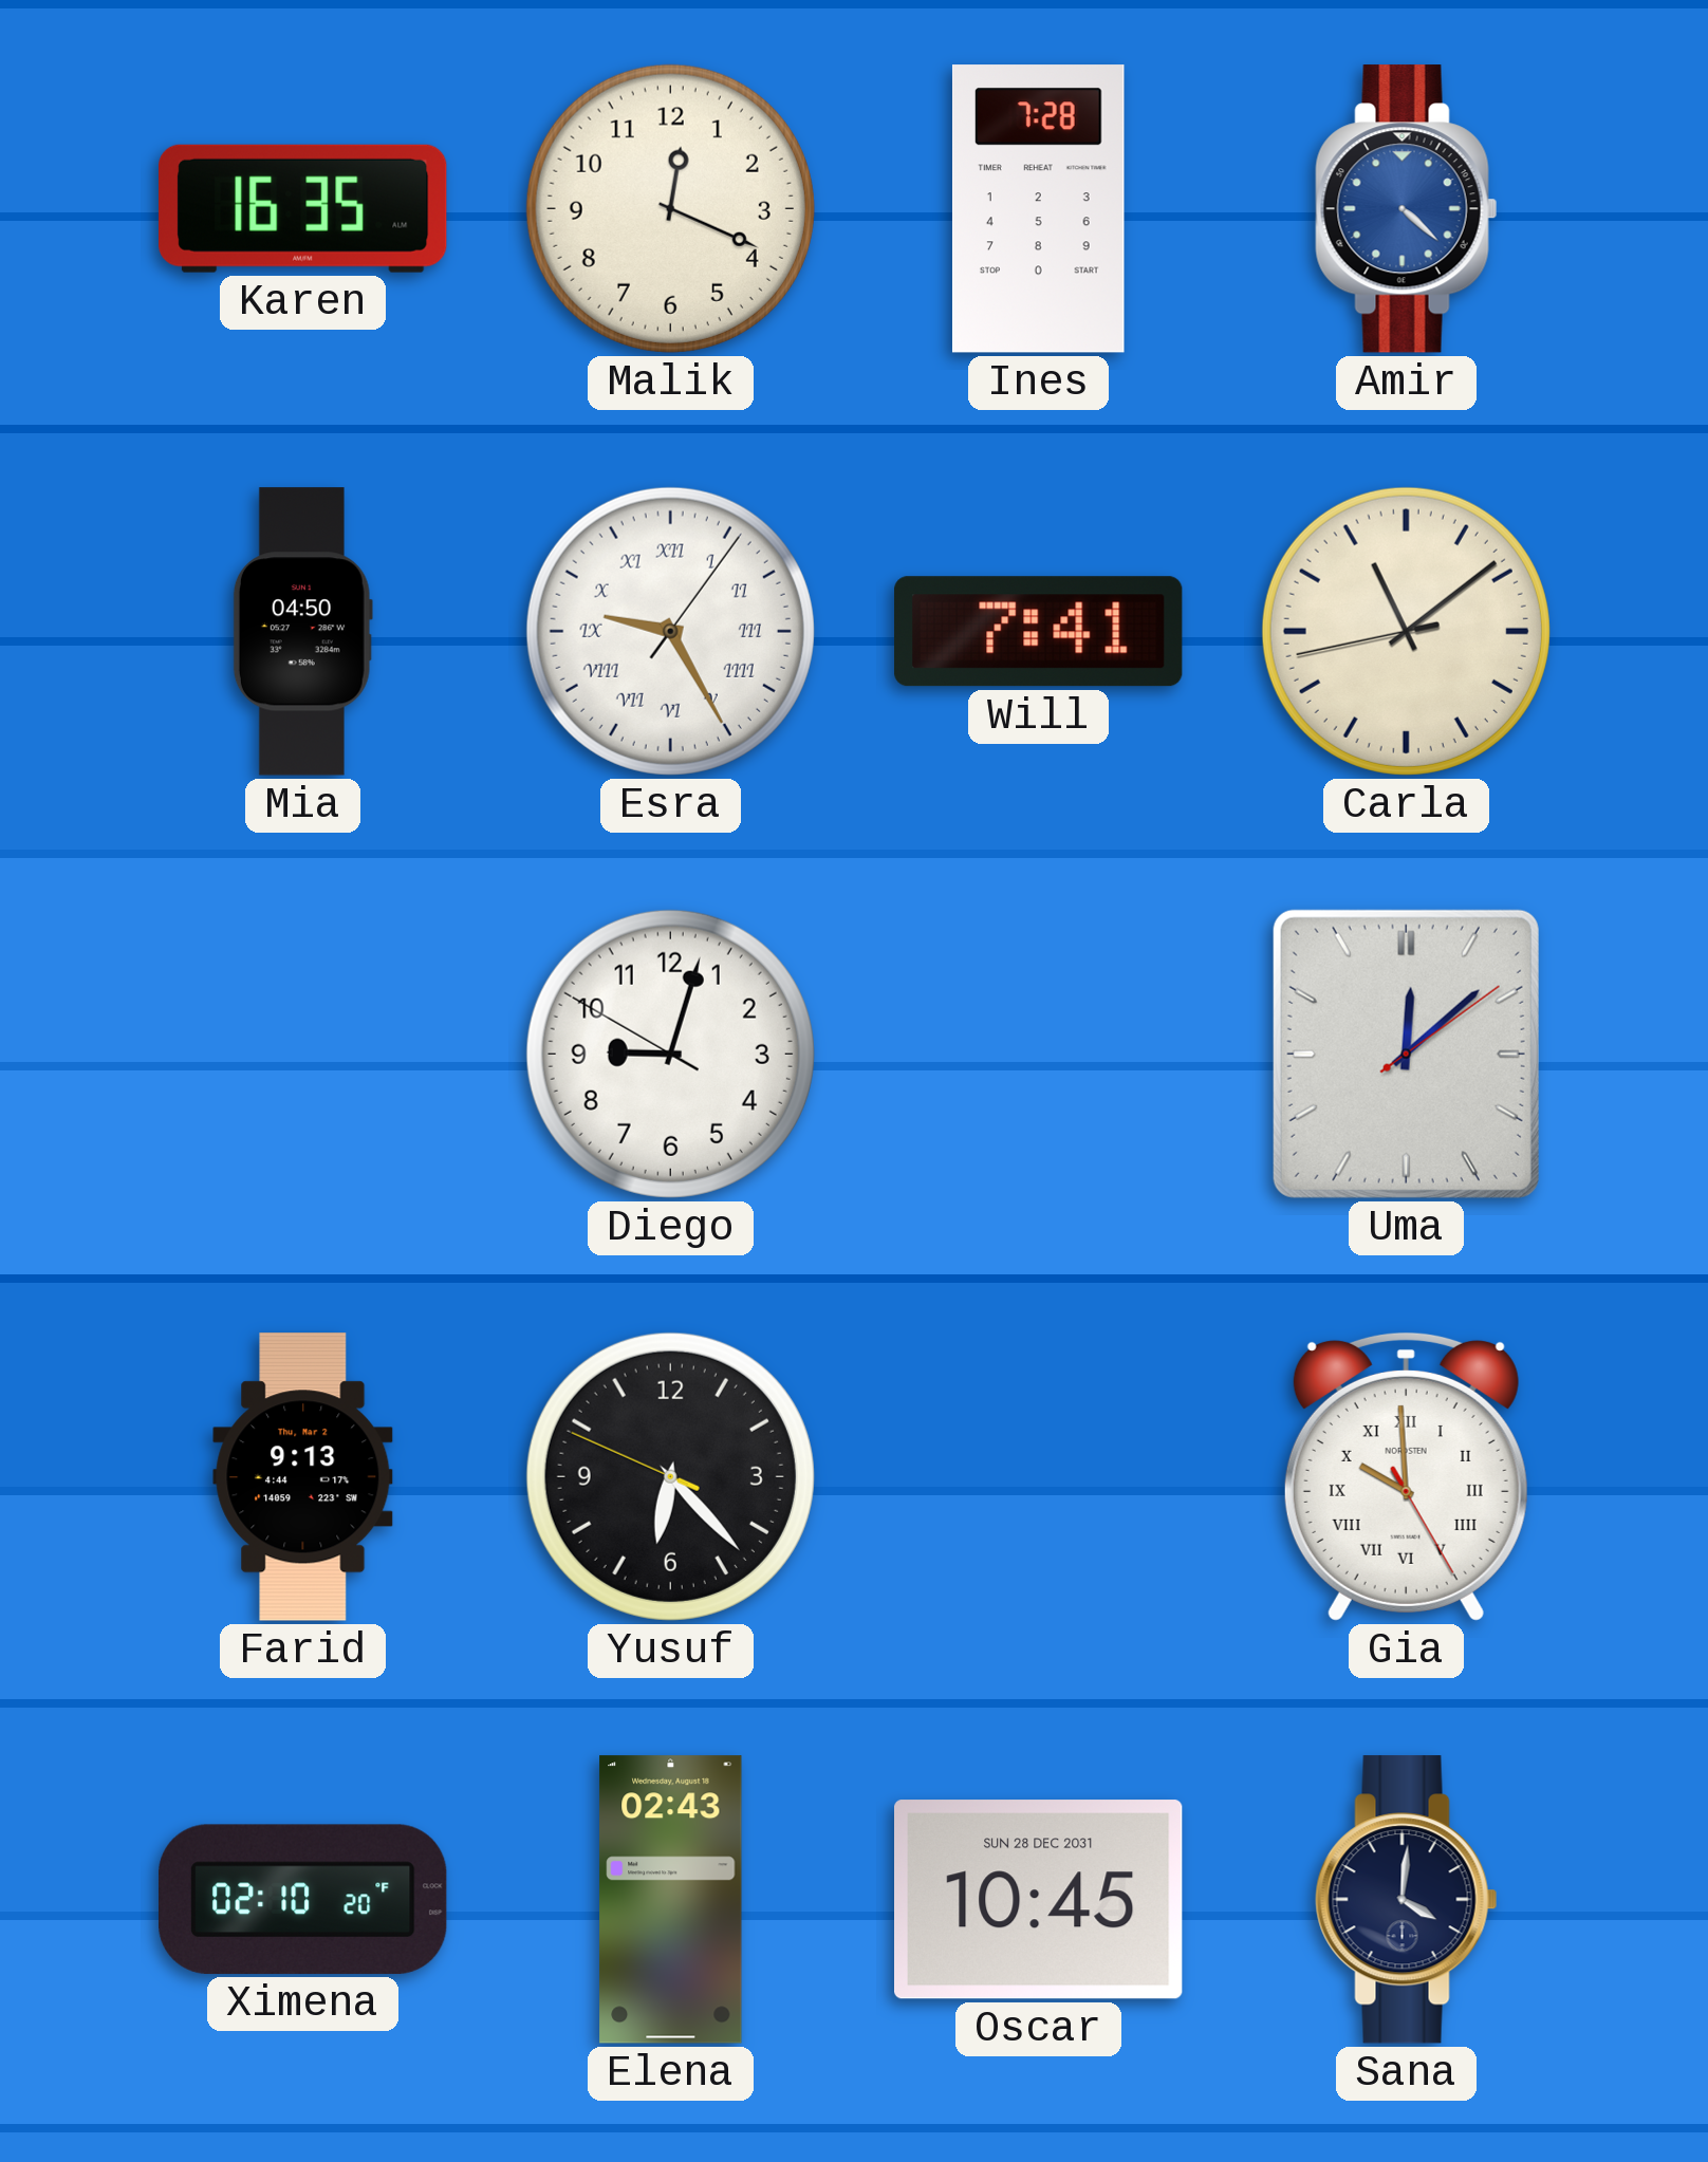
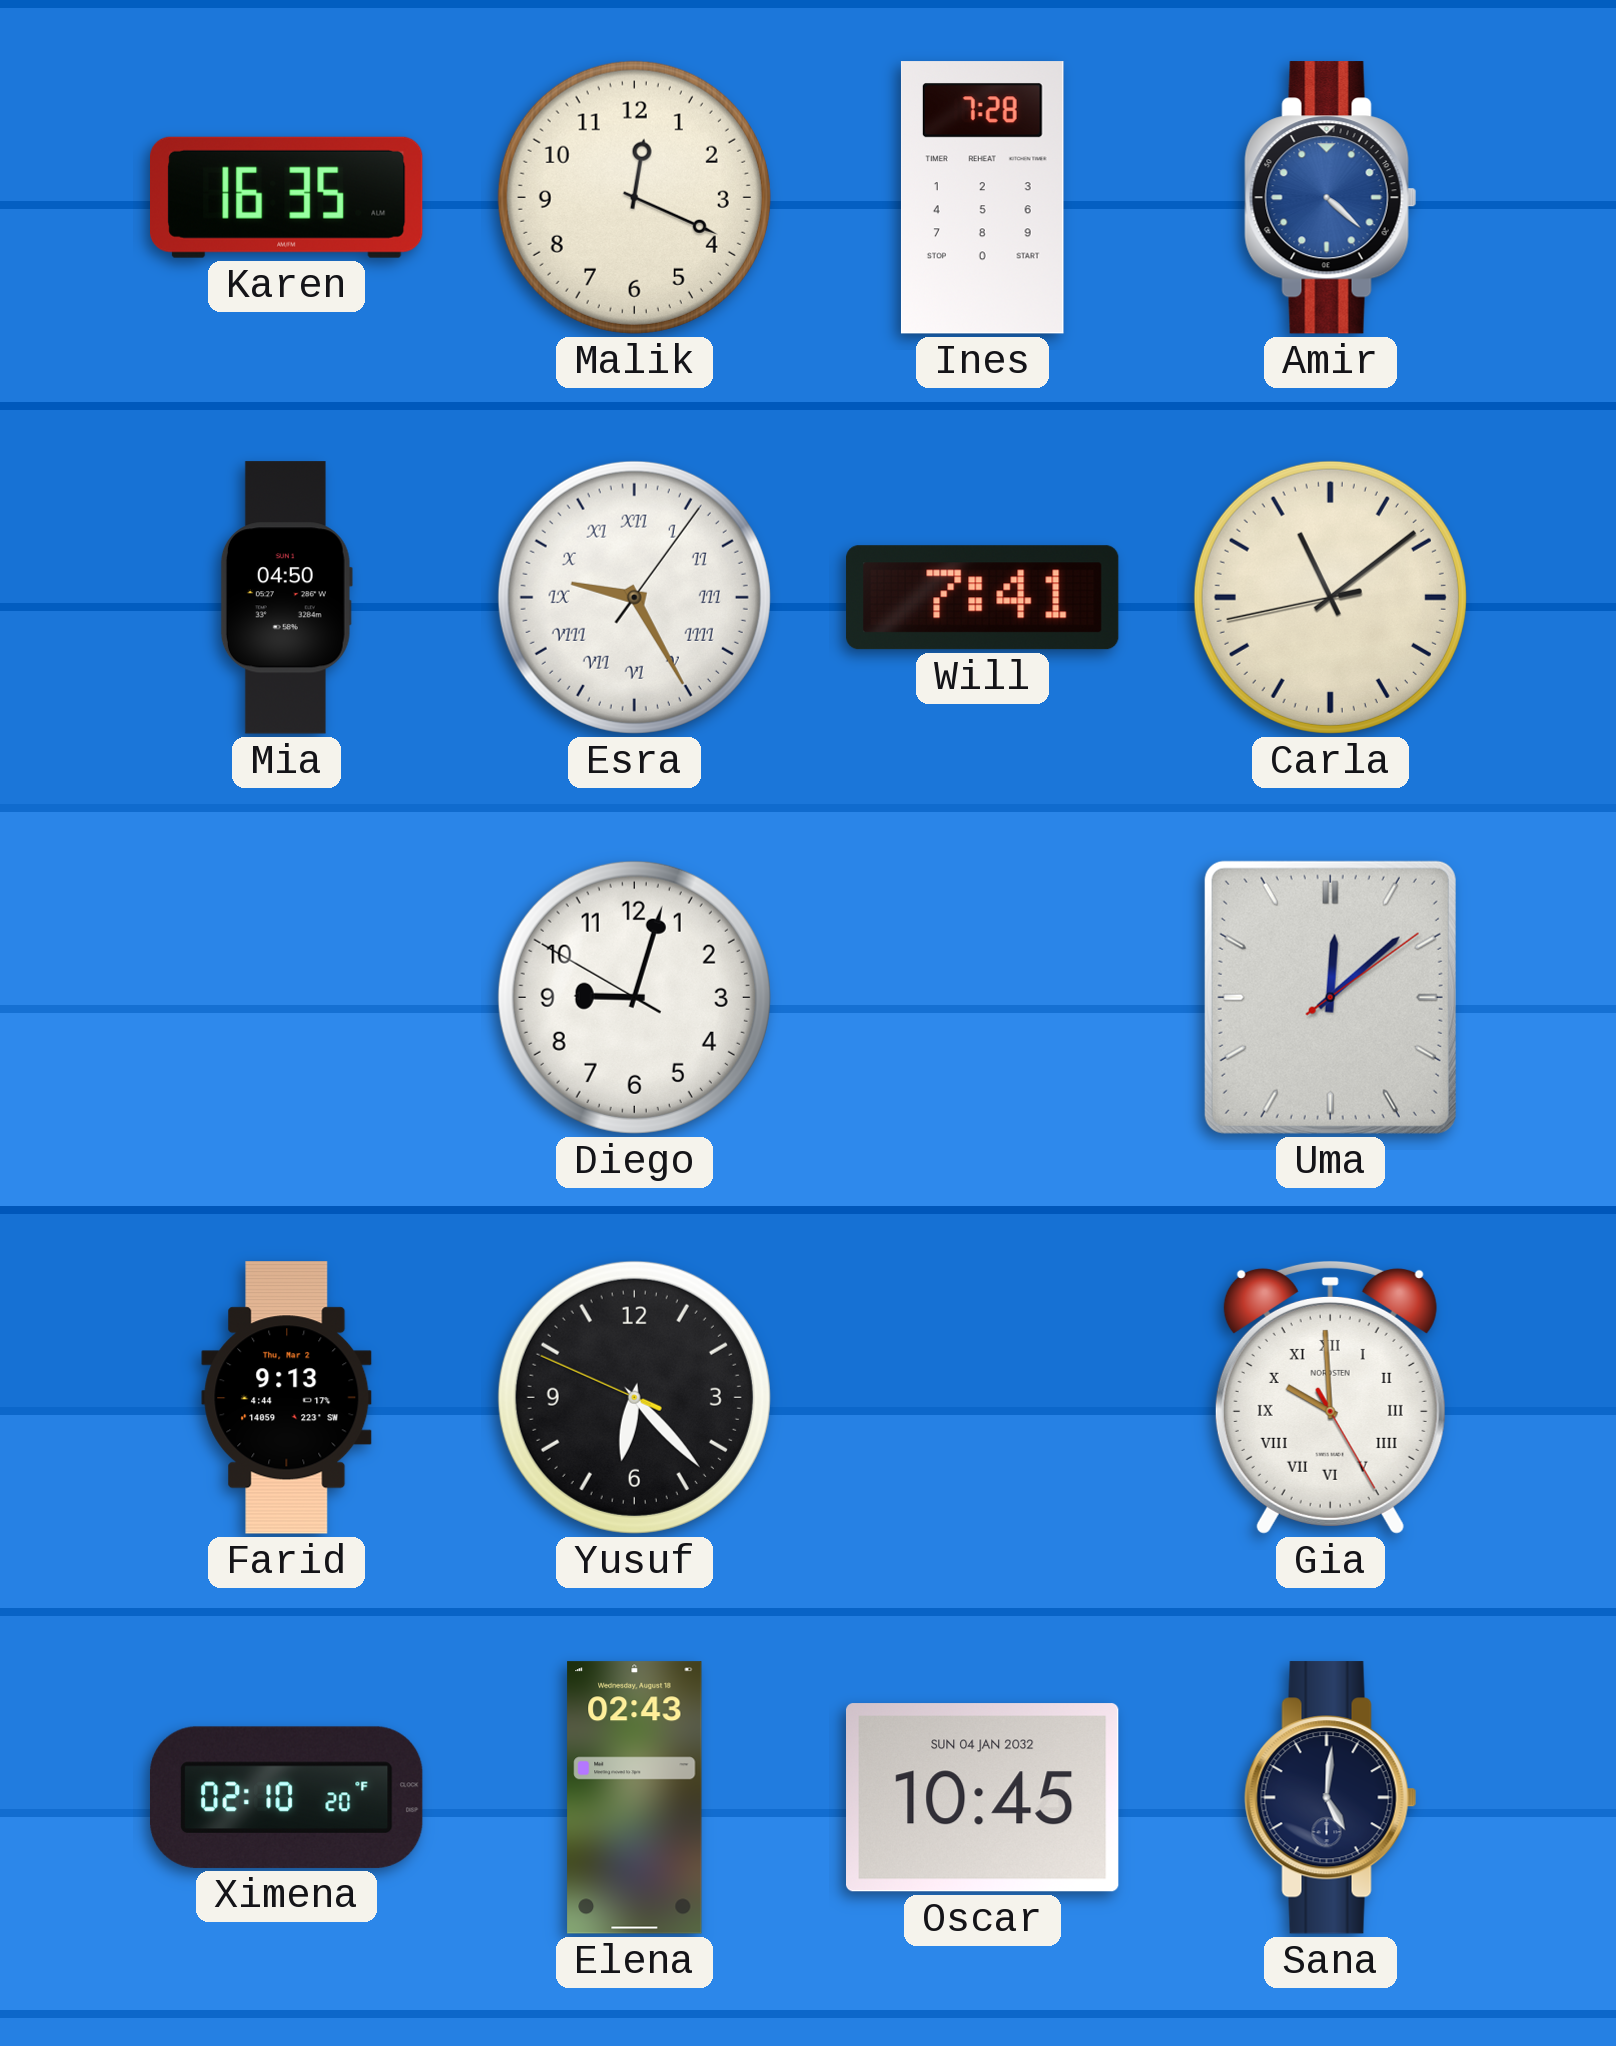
Oscar date: SUN 28 DEC 2031 -> SUN 04 JAN 2032 (983, 1798)
Sana: 4:01 -> 5:01 (1331, 1798)
